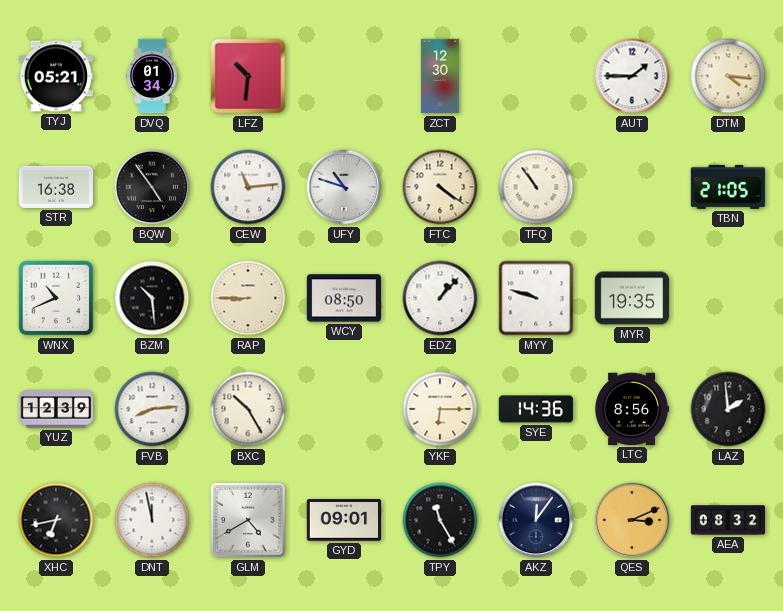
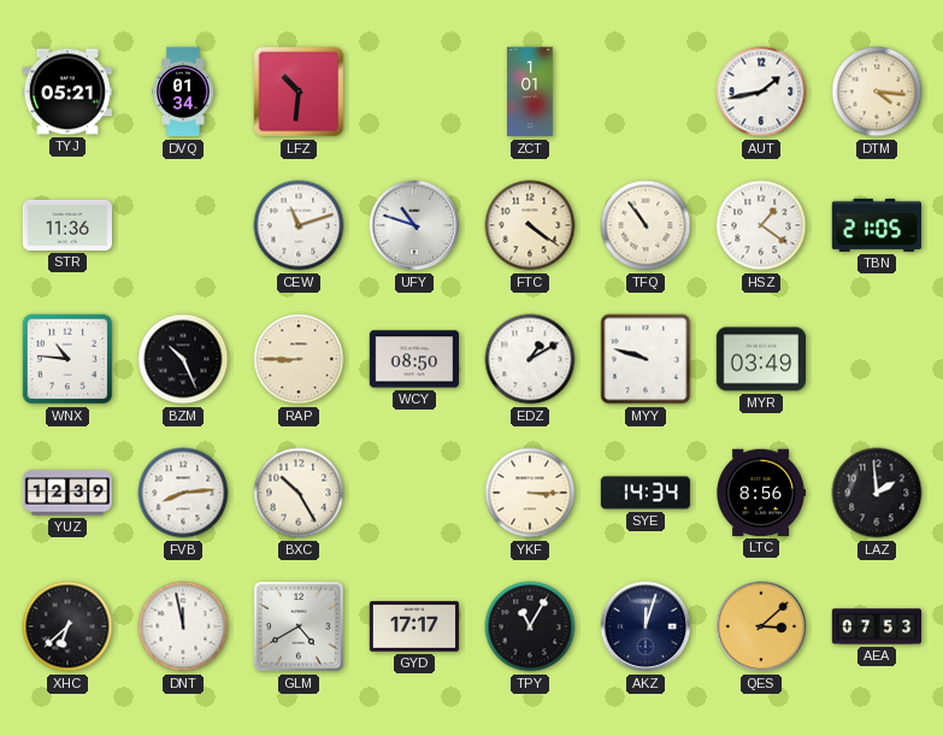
ZCT: 12:30 -> 1:01 (530, 92)
AUT: 1:45 -> 1:43 (761, 92)
STR: 16:38 -> 11:36 (66, 225)
BQW: 4:54 -> none (152, 187)
CEW: 11:14 -> 11:12 (299, 225)
HSZ: none -> 1:21 (761, 225)
WNX: 10:41 -> 10:46 (67, 359)
BZM: 10:29 -> 10:26 (183, 359)
EDZ: 1:07 -> 1:10 (530, 359)
MYR: 19:35 -> 03:49 (760, 359)
YKF: 6:15 -> 3:15 (530, 493)
SYE: 14:36 -> 14:34 (644, 493)
XHC: 6:43 -> 6:38 (67, 626)
GYD: 09:01 -> 17:17 (413, 626)
TPY: 11:25 -> 11:05 (530, 626)
AKZ: 12:06 -> 12:03 (646, 626)
QES: 3:11 -> 3:08 (761, 626)
AEA: 08:32 -> 07:53 (877, 626)
